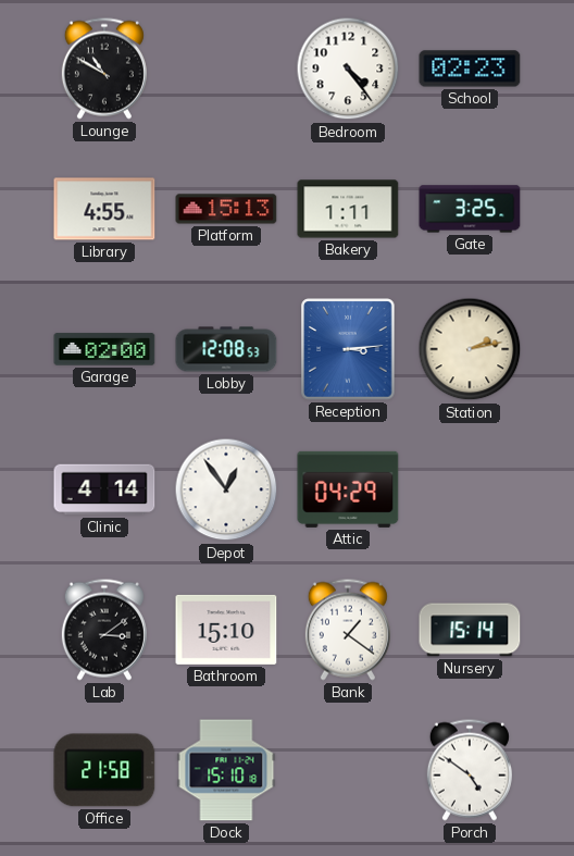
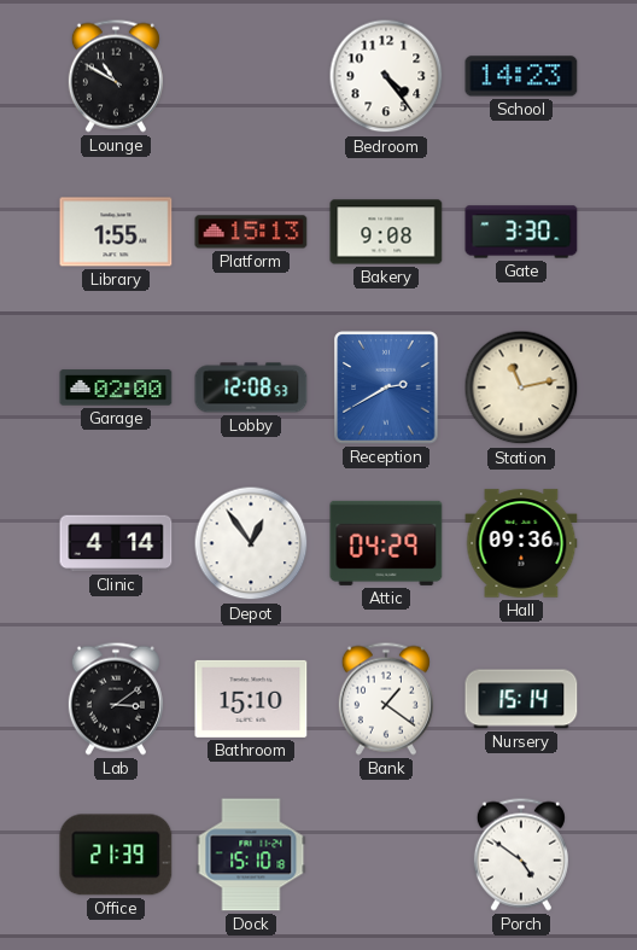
School: 02:23 -> 14:23 (521, 76)
Library: 4:55 -> 1:55 (116, 232)
Bakery: 1:11 -> 9:08 (386, 232)
Gate: 3:25 -> 3:30 (521, 232)
Reception: 3:14 -> 2:40 (386, 387)
Station: 2:13 -> 11:13 (521, 387)
Hall: none -> 09:36 (521, 543)
Office: 21:58 -> 21:39 (116, 855)
